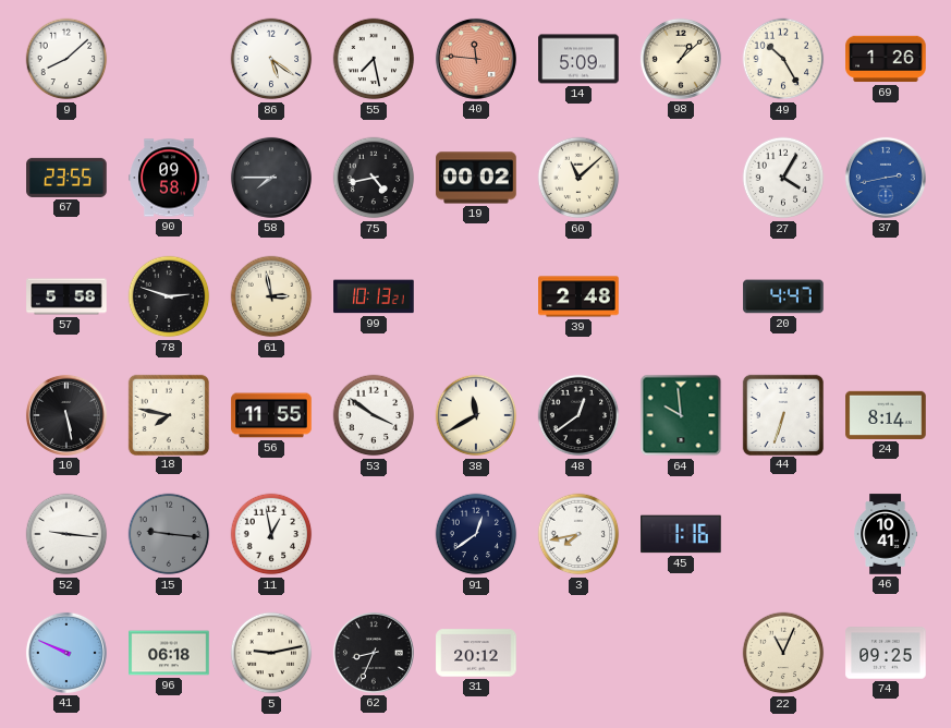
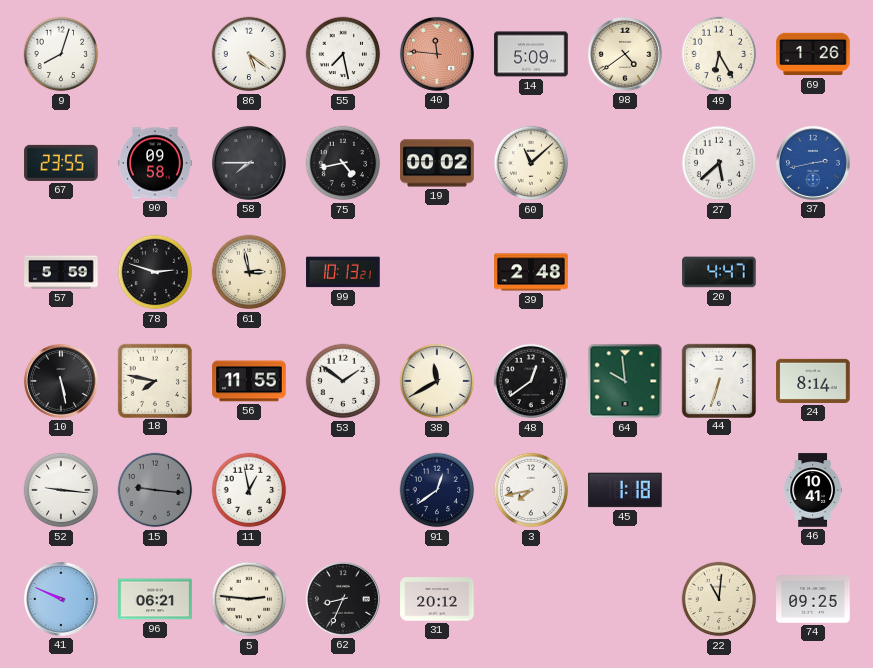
9: 8:08 -> 8:03 (61, 54)
98: 1:08 -> 4:39 (625, 54)
49: 10:25 -> 6:25 (719, 54)
27: 4:05 -> 5:38 (719, 163)
57: 5:58 -> 5:59 (61, 272)
53: 3:51 -> 1:51 (343, 381)
45: 1:16 -> 1:18 (625, 490)
96: 06:18 -> 06:21 (155, 599)
5: 9:13 -> 2:46 (249, 599)
22: 11:04 -> 11:01 (719, 599)
